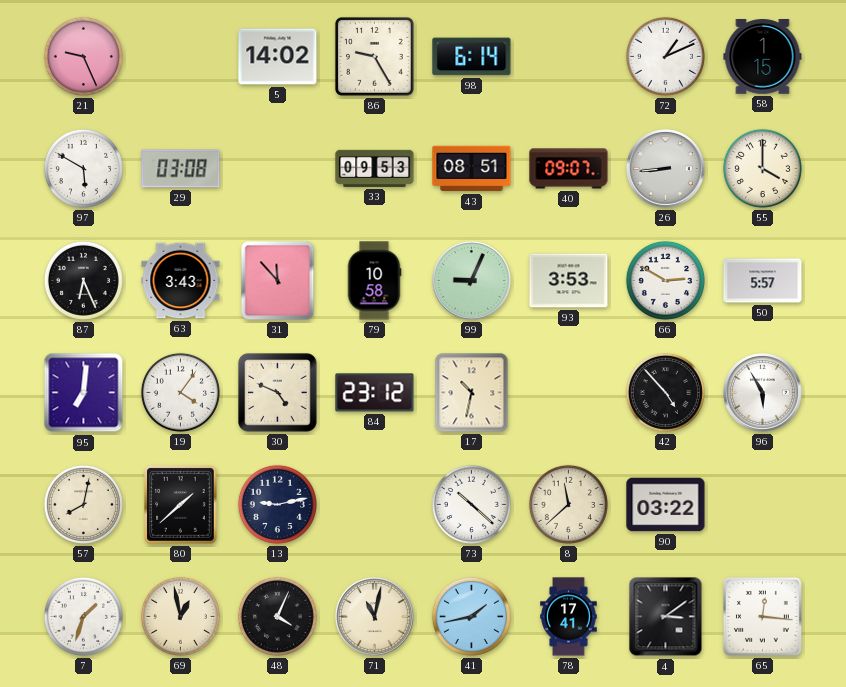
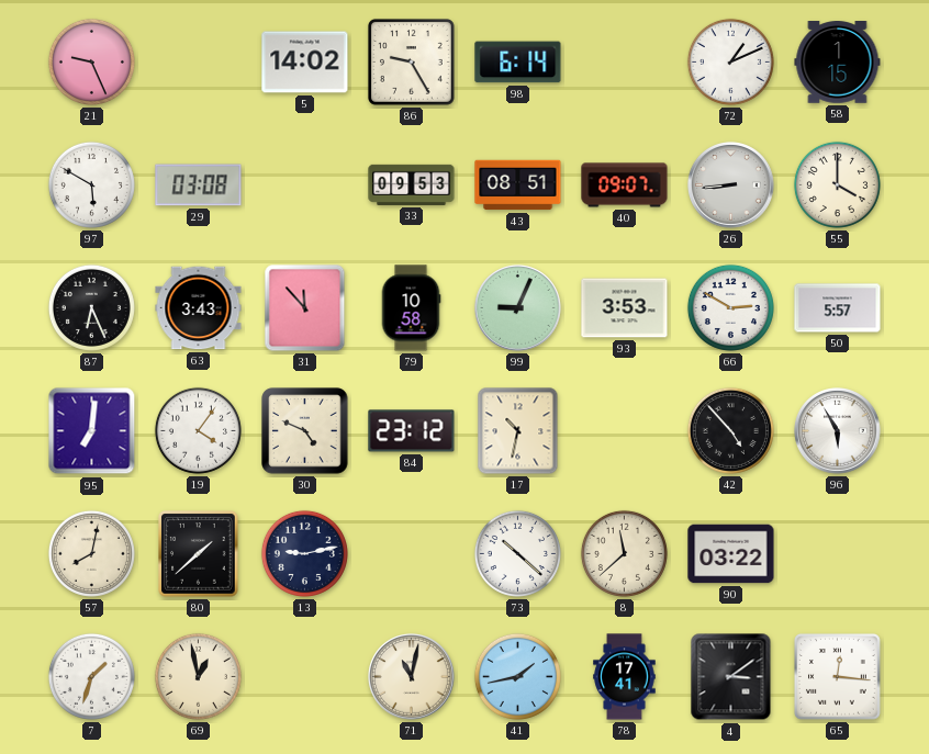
48: 4:04 -> none (277, 616)
